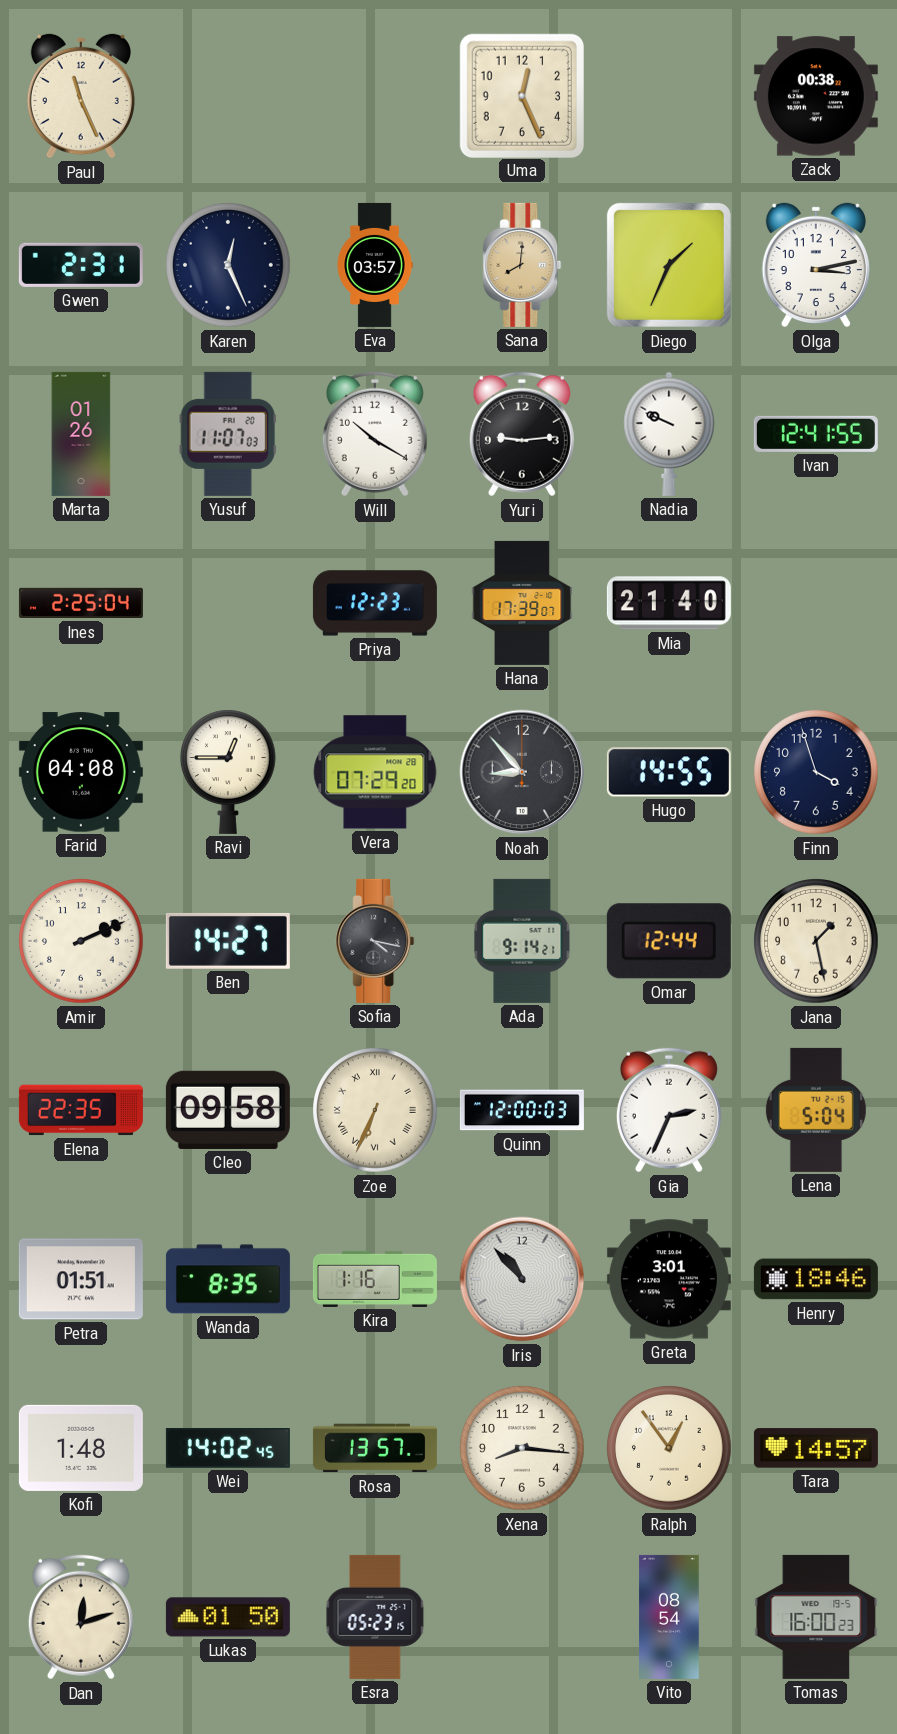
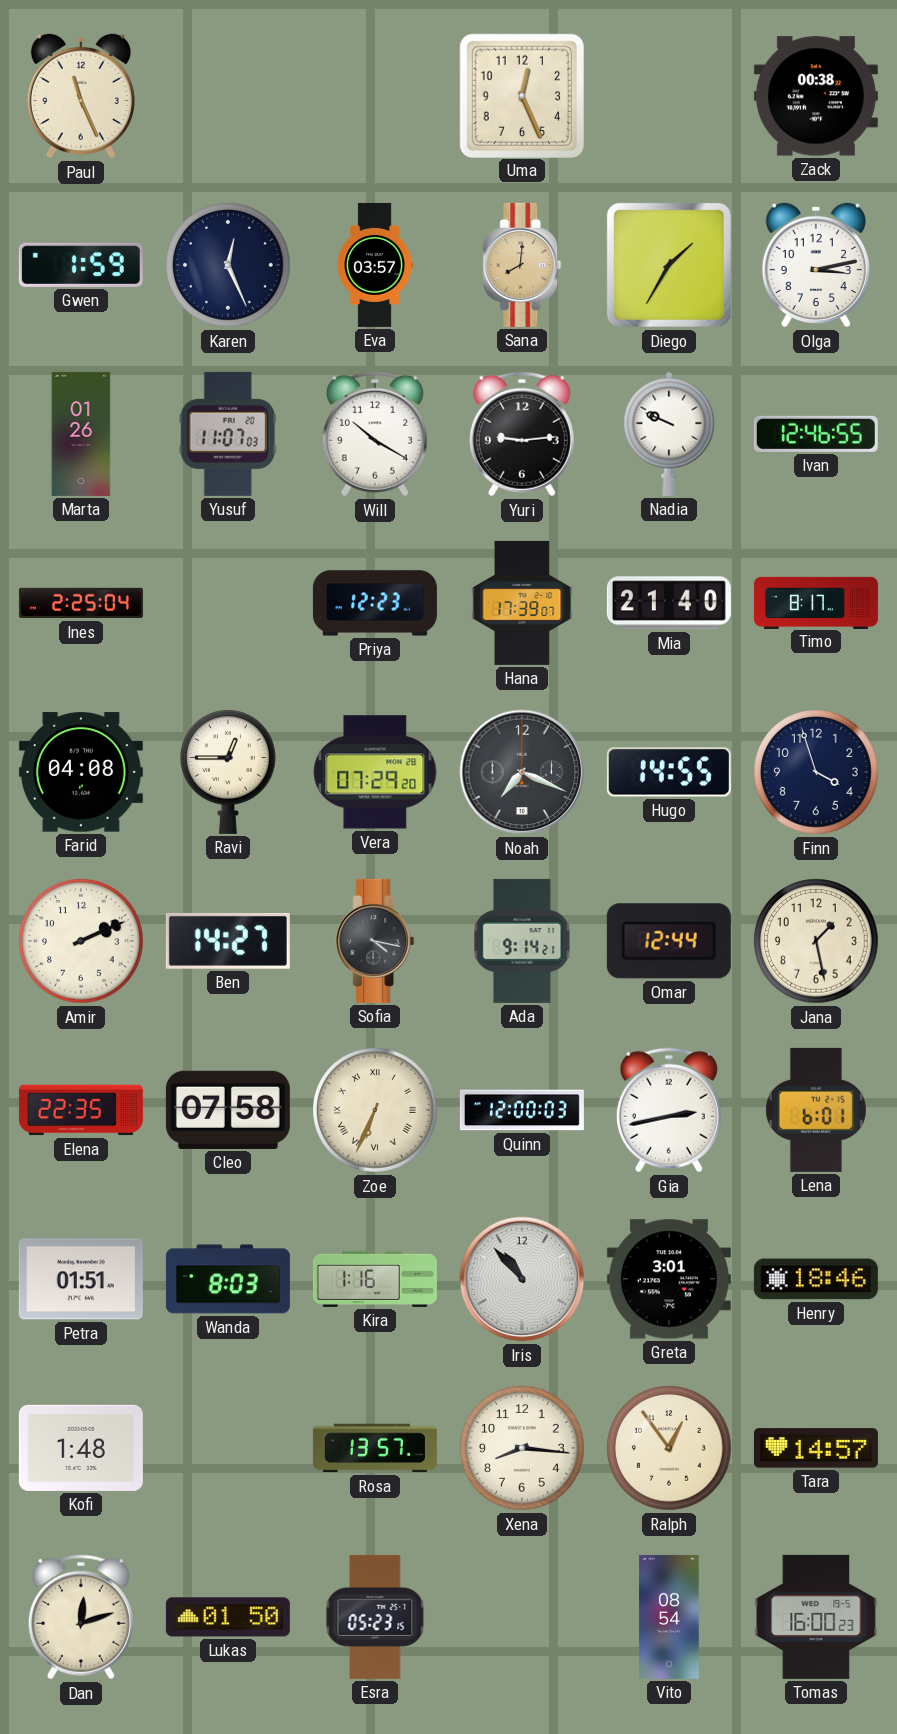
Gwen: 2:31 -> 1:59 (81, 265)
Diego: 1:34 -> 1:35 (669, 265)
Ivan: 12:41 -> 12:46 (816, 434)
Timo: none -> 8:17 (816, 602)
Noah: 8:53 -> 7:19 (522, 772)
Cleo: 09:58 -> 07:58 (228, 1110)
Gia: 2:34 -> 2:43 (669, 1110)
Lena: 5:04 -> 6:01 (816, 1110)
Wanda: 8:35 -> 8:03 (228, 1279)
Wei: 14:02 -> none (228, 1449)
